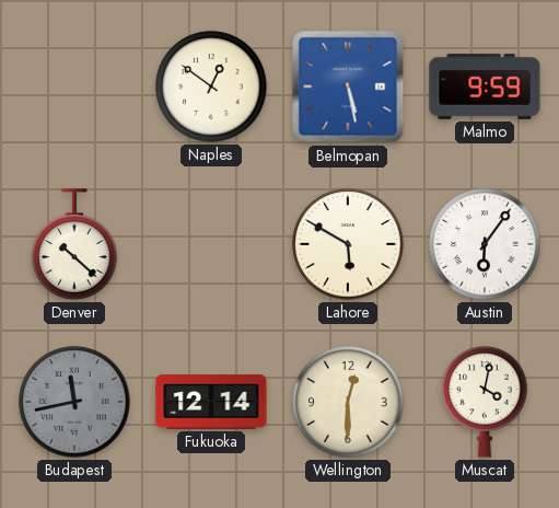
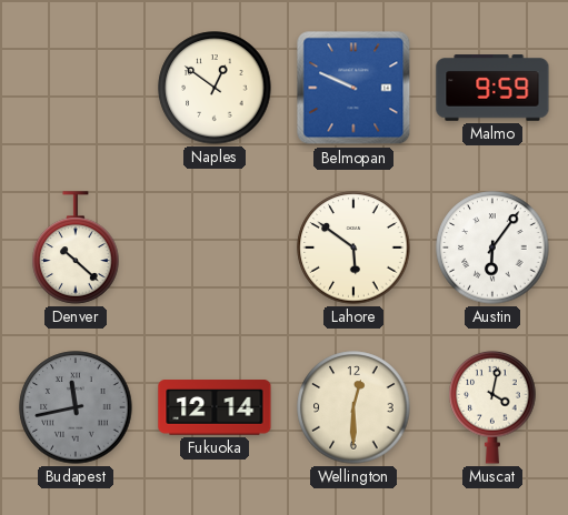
Belmopan: 5:28 -> 9:49 (353, 88)
Lahore: 5:50 -> 5:51 (353, 248)
